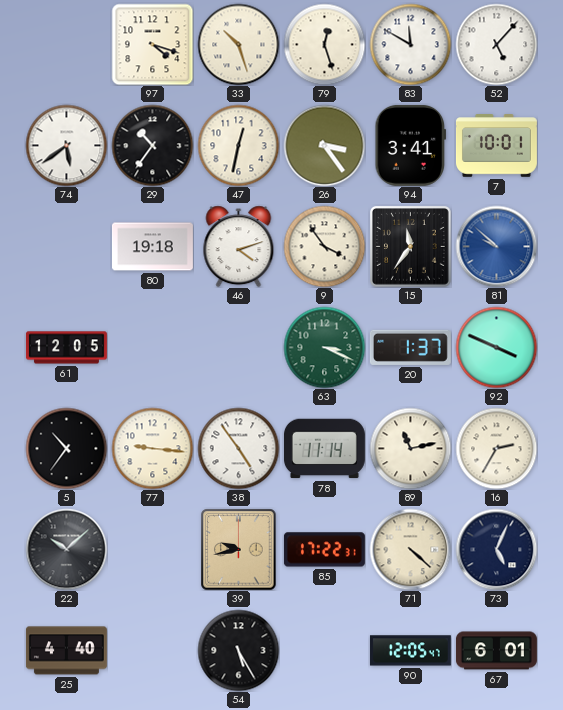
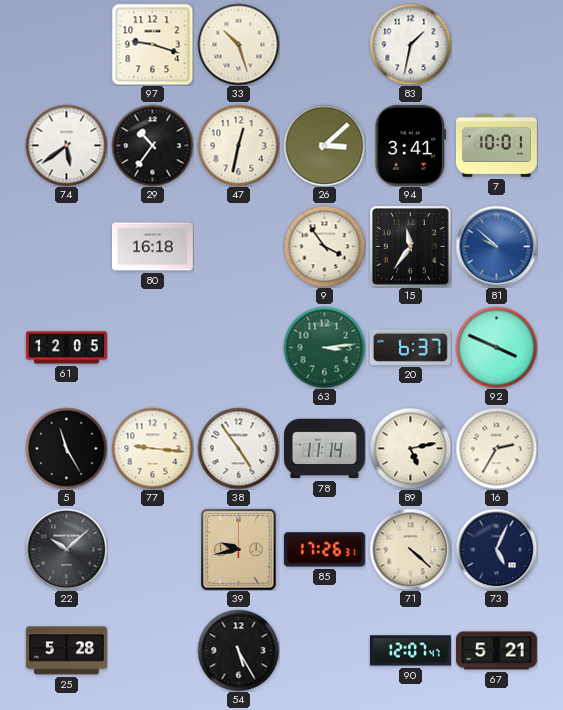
97: 4:18 -> 9:18 (152, 44)
79: 12:27 -> none (324, 44)
83: 11:50 -> 1:32 (410, 44)
52: 5:07 -> none (496, 44)
26: 3:24 -> 3:08 (324, 145)
80: 19:18 -> 16:18 (152, 247)
46: 4:12 -> none (239, 246)
63: 3:19 -> 3:14 (324, 347)
20: 1:37 -> 6:37 (410, 347)
5: 10:36 -> 11:25 (66, 448)
89: 11:13 -> 5:13 (410, 448)
85: 17:22 -> 17:26 (324, 550)
25: 4:40 -> 5:28 (66, 651)
90: 12:05 -> 12:07 (410, 651)
67: 6:01 -> 5:21 (496, 651)
